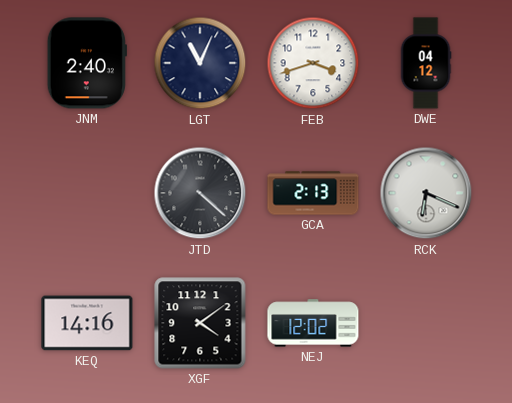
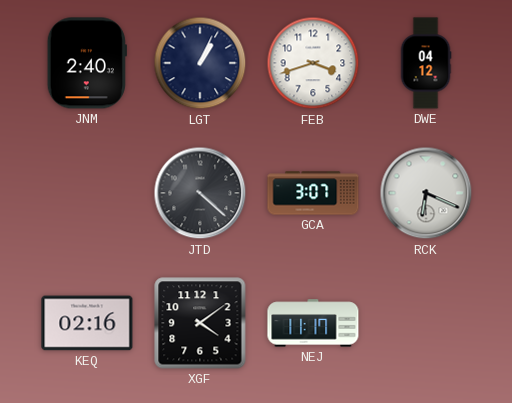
LGT: 11:04 -> 1:04 (200, 63)
GCA: 2:13 -> 3:07 (313, 193)
KEQ: 14:16 -> 02:16 (87, 323)
NEJ: 12:02 -> 11:17 (313, 323)
